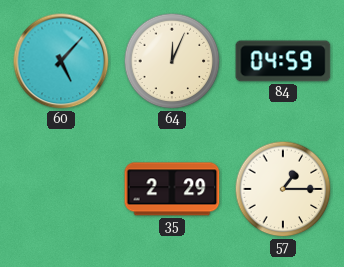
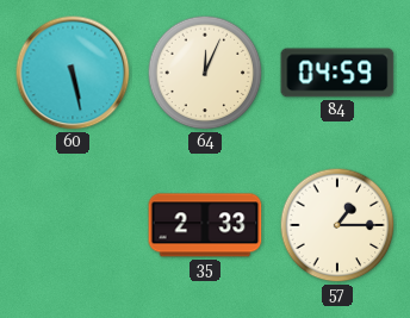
60: 5:07 -> 5:28 (73, 73)
35: 2:29 -> 2:33 (205, 225)
